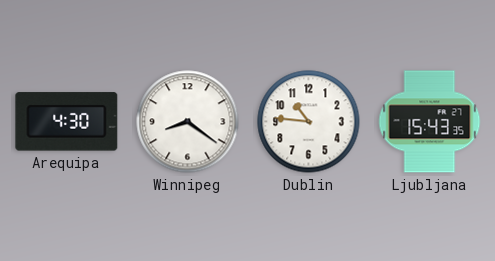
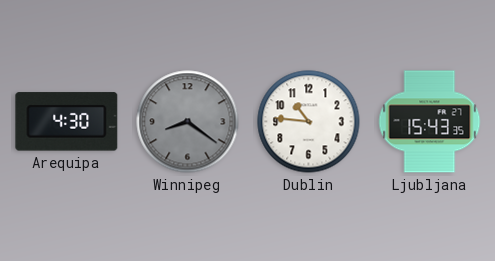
Winnipeg dial: white -> grey (188, 122)
